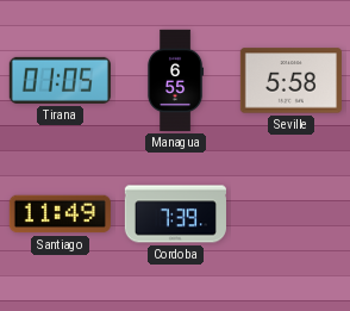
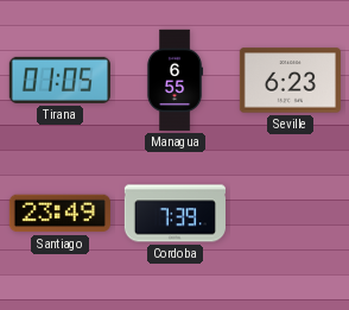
Seville: 5:58 -> 6:23 (290, 81)
Santiago: 11:49 -> 23:49 (59, 214)
